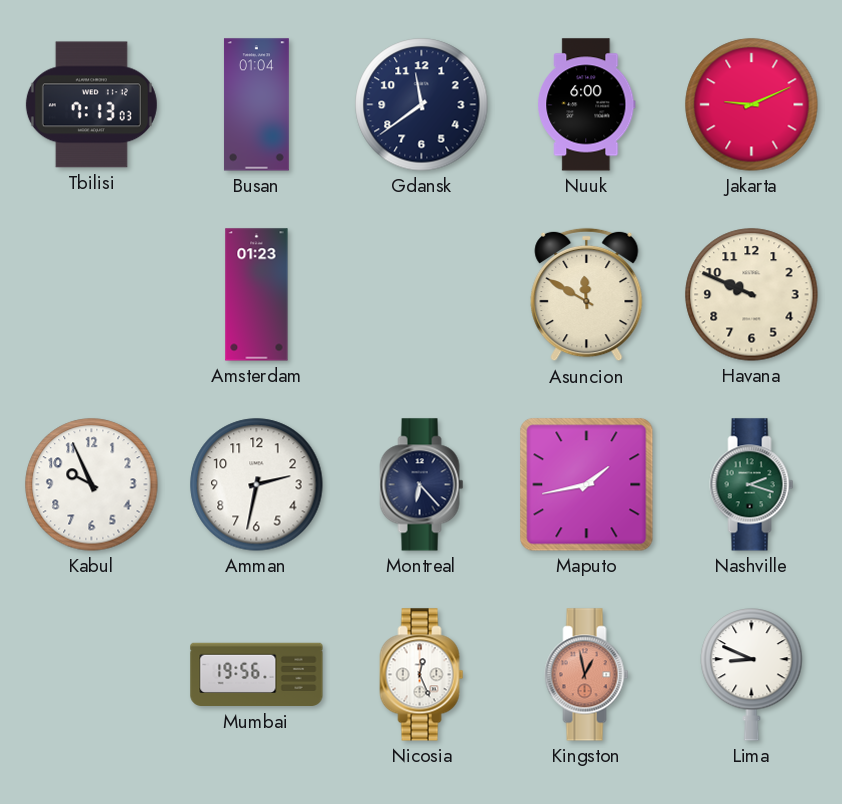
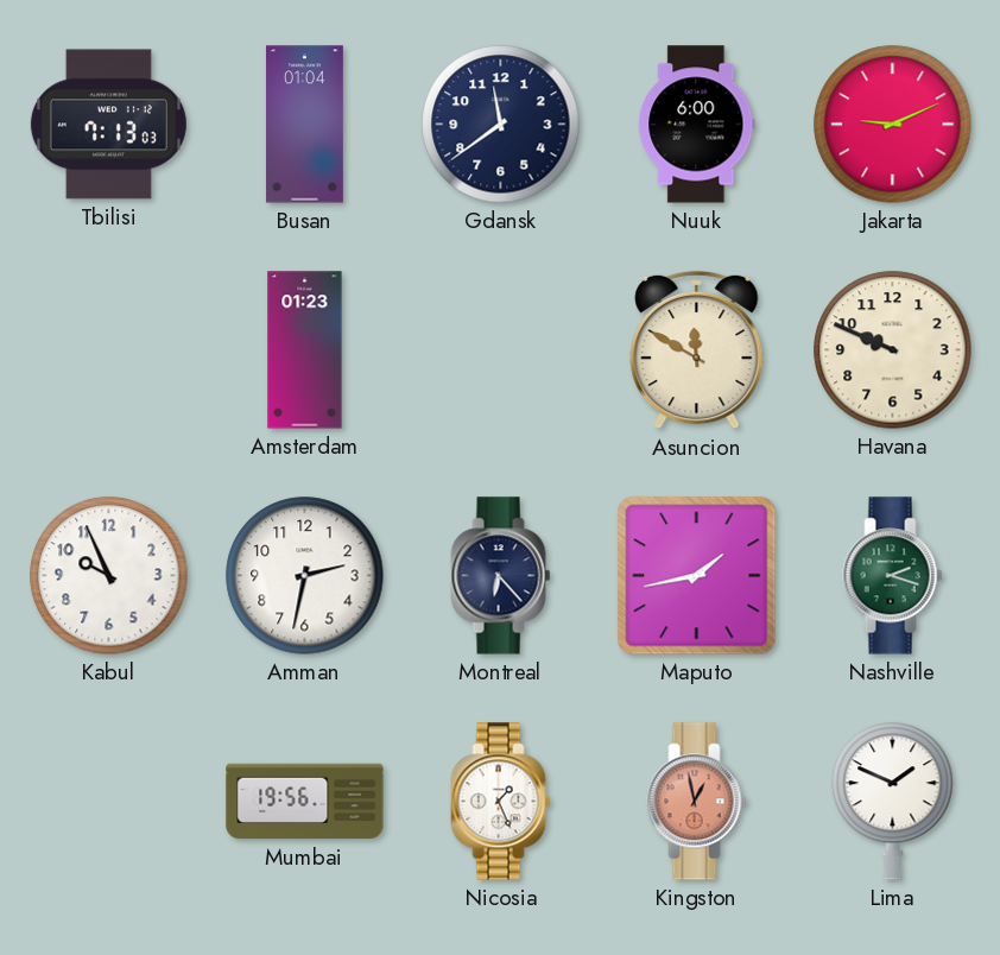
Nicosia: 12:26 -> 1:26 (501, 802)
Lima: 8:49 -> 1:49 (893, 802)
